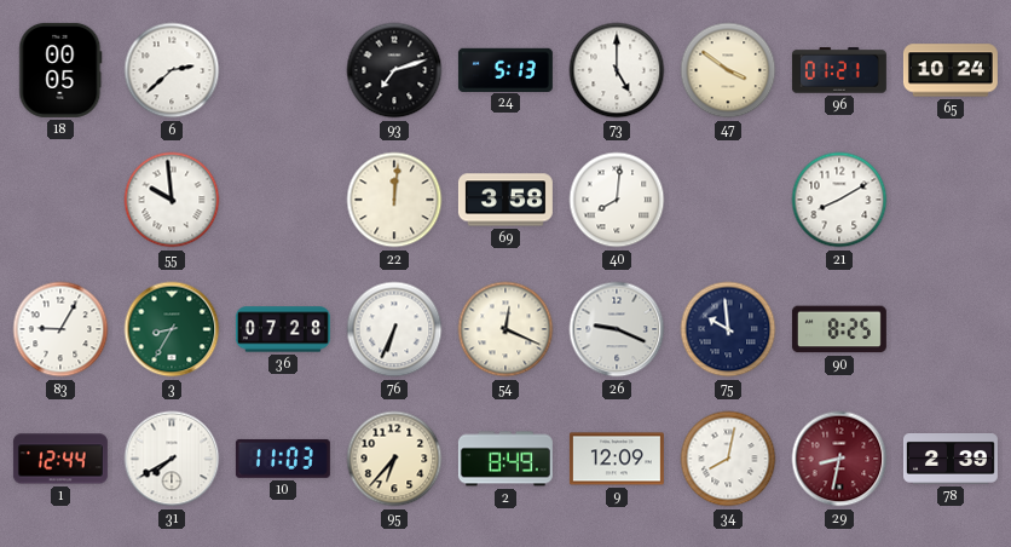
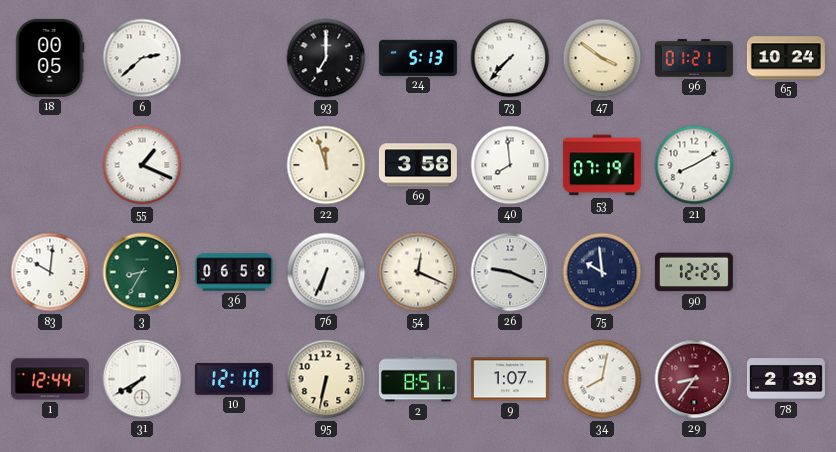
93: 7:12 -> 7:00 (326, 58)
73: 5:00 -> 7:37 (510, 58)
55: 9:59 -> 1:19 (142, 165)
22: 12:01 -> 11:57 (326, 165)
40: 8:01 -> 7:59 (510, 165)
53: none -> 07:19 (602, 165)
83: 9:05 -> 10:01 (50, 272)
36: 07:28 -> 06:58 (234, 272)
90: 8:25 -> 12:25 (694, 272)
10: 11:03 -> 12:10 (234, 379)
95: 6:37 -> 6:32 (326, 379)
2: 8:49 -> 8:51 (418, 379)
9: 12:09 -> 1:07 (510, 379)
29: 8:32 -> 8:36 (694, 379)
